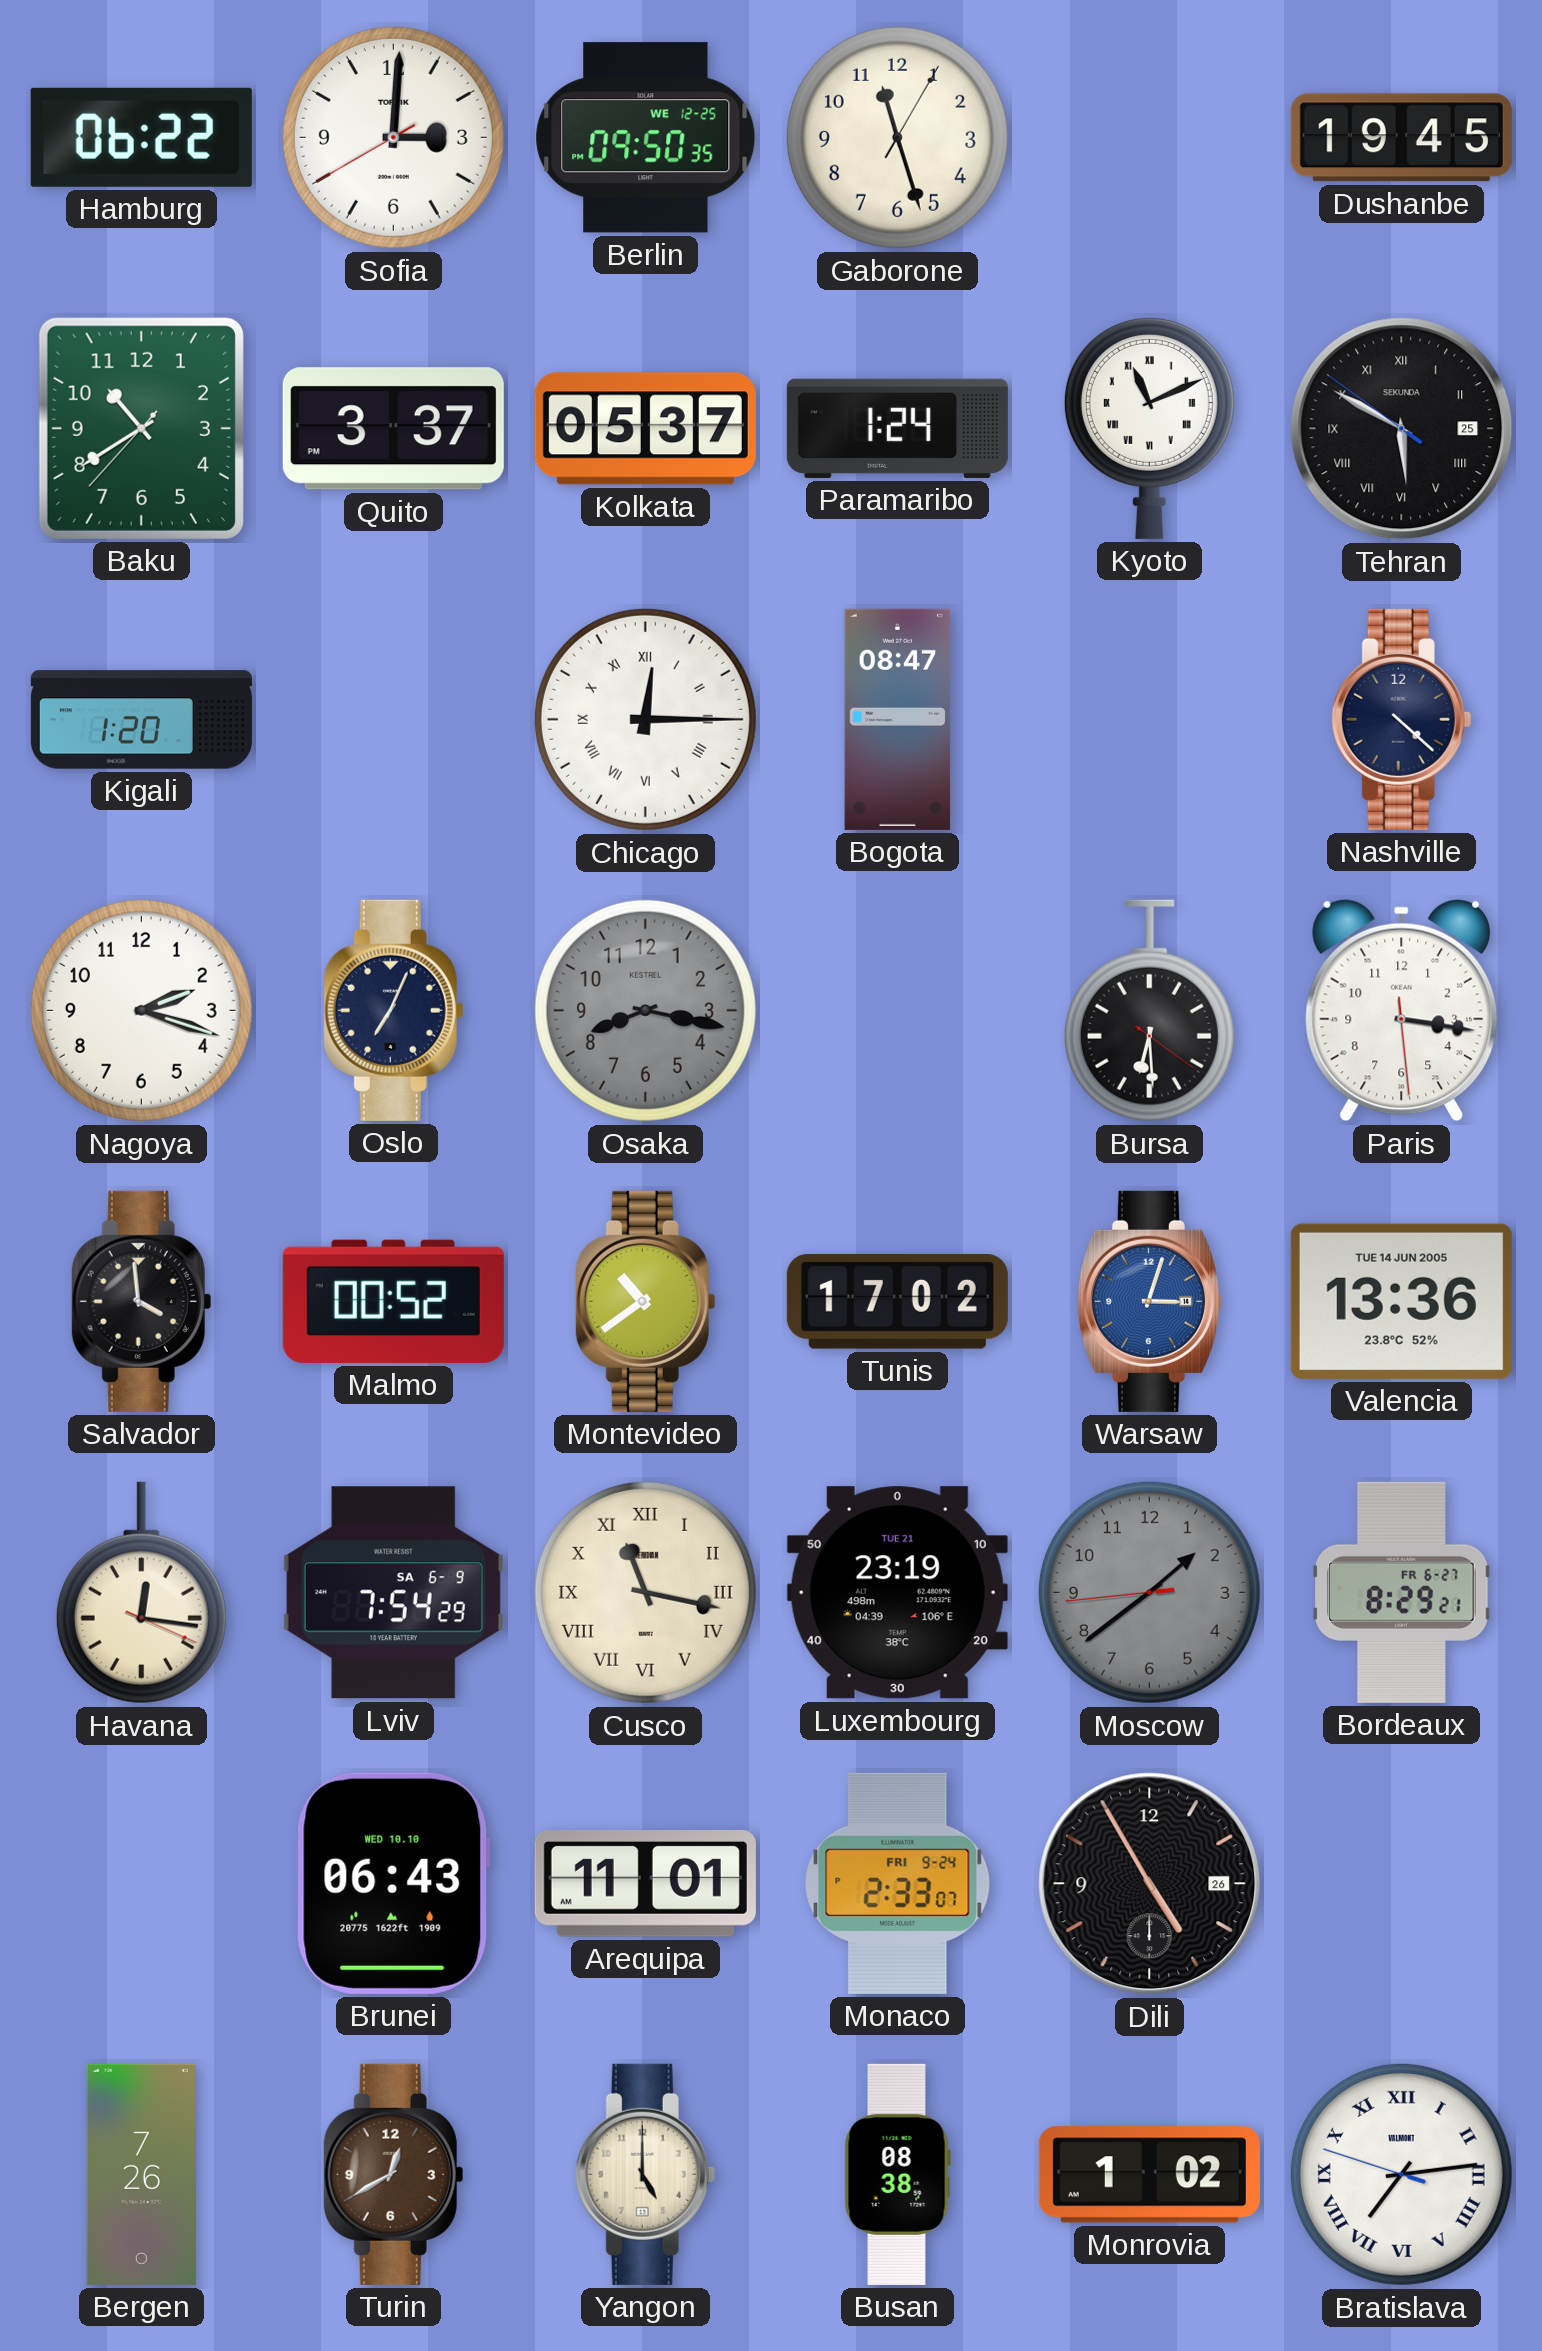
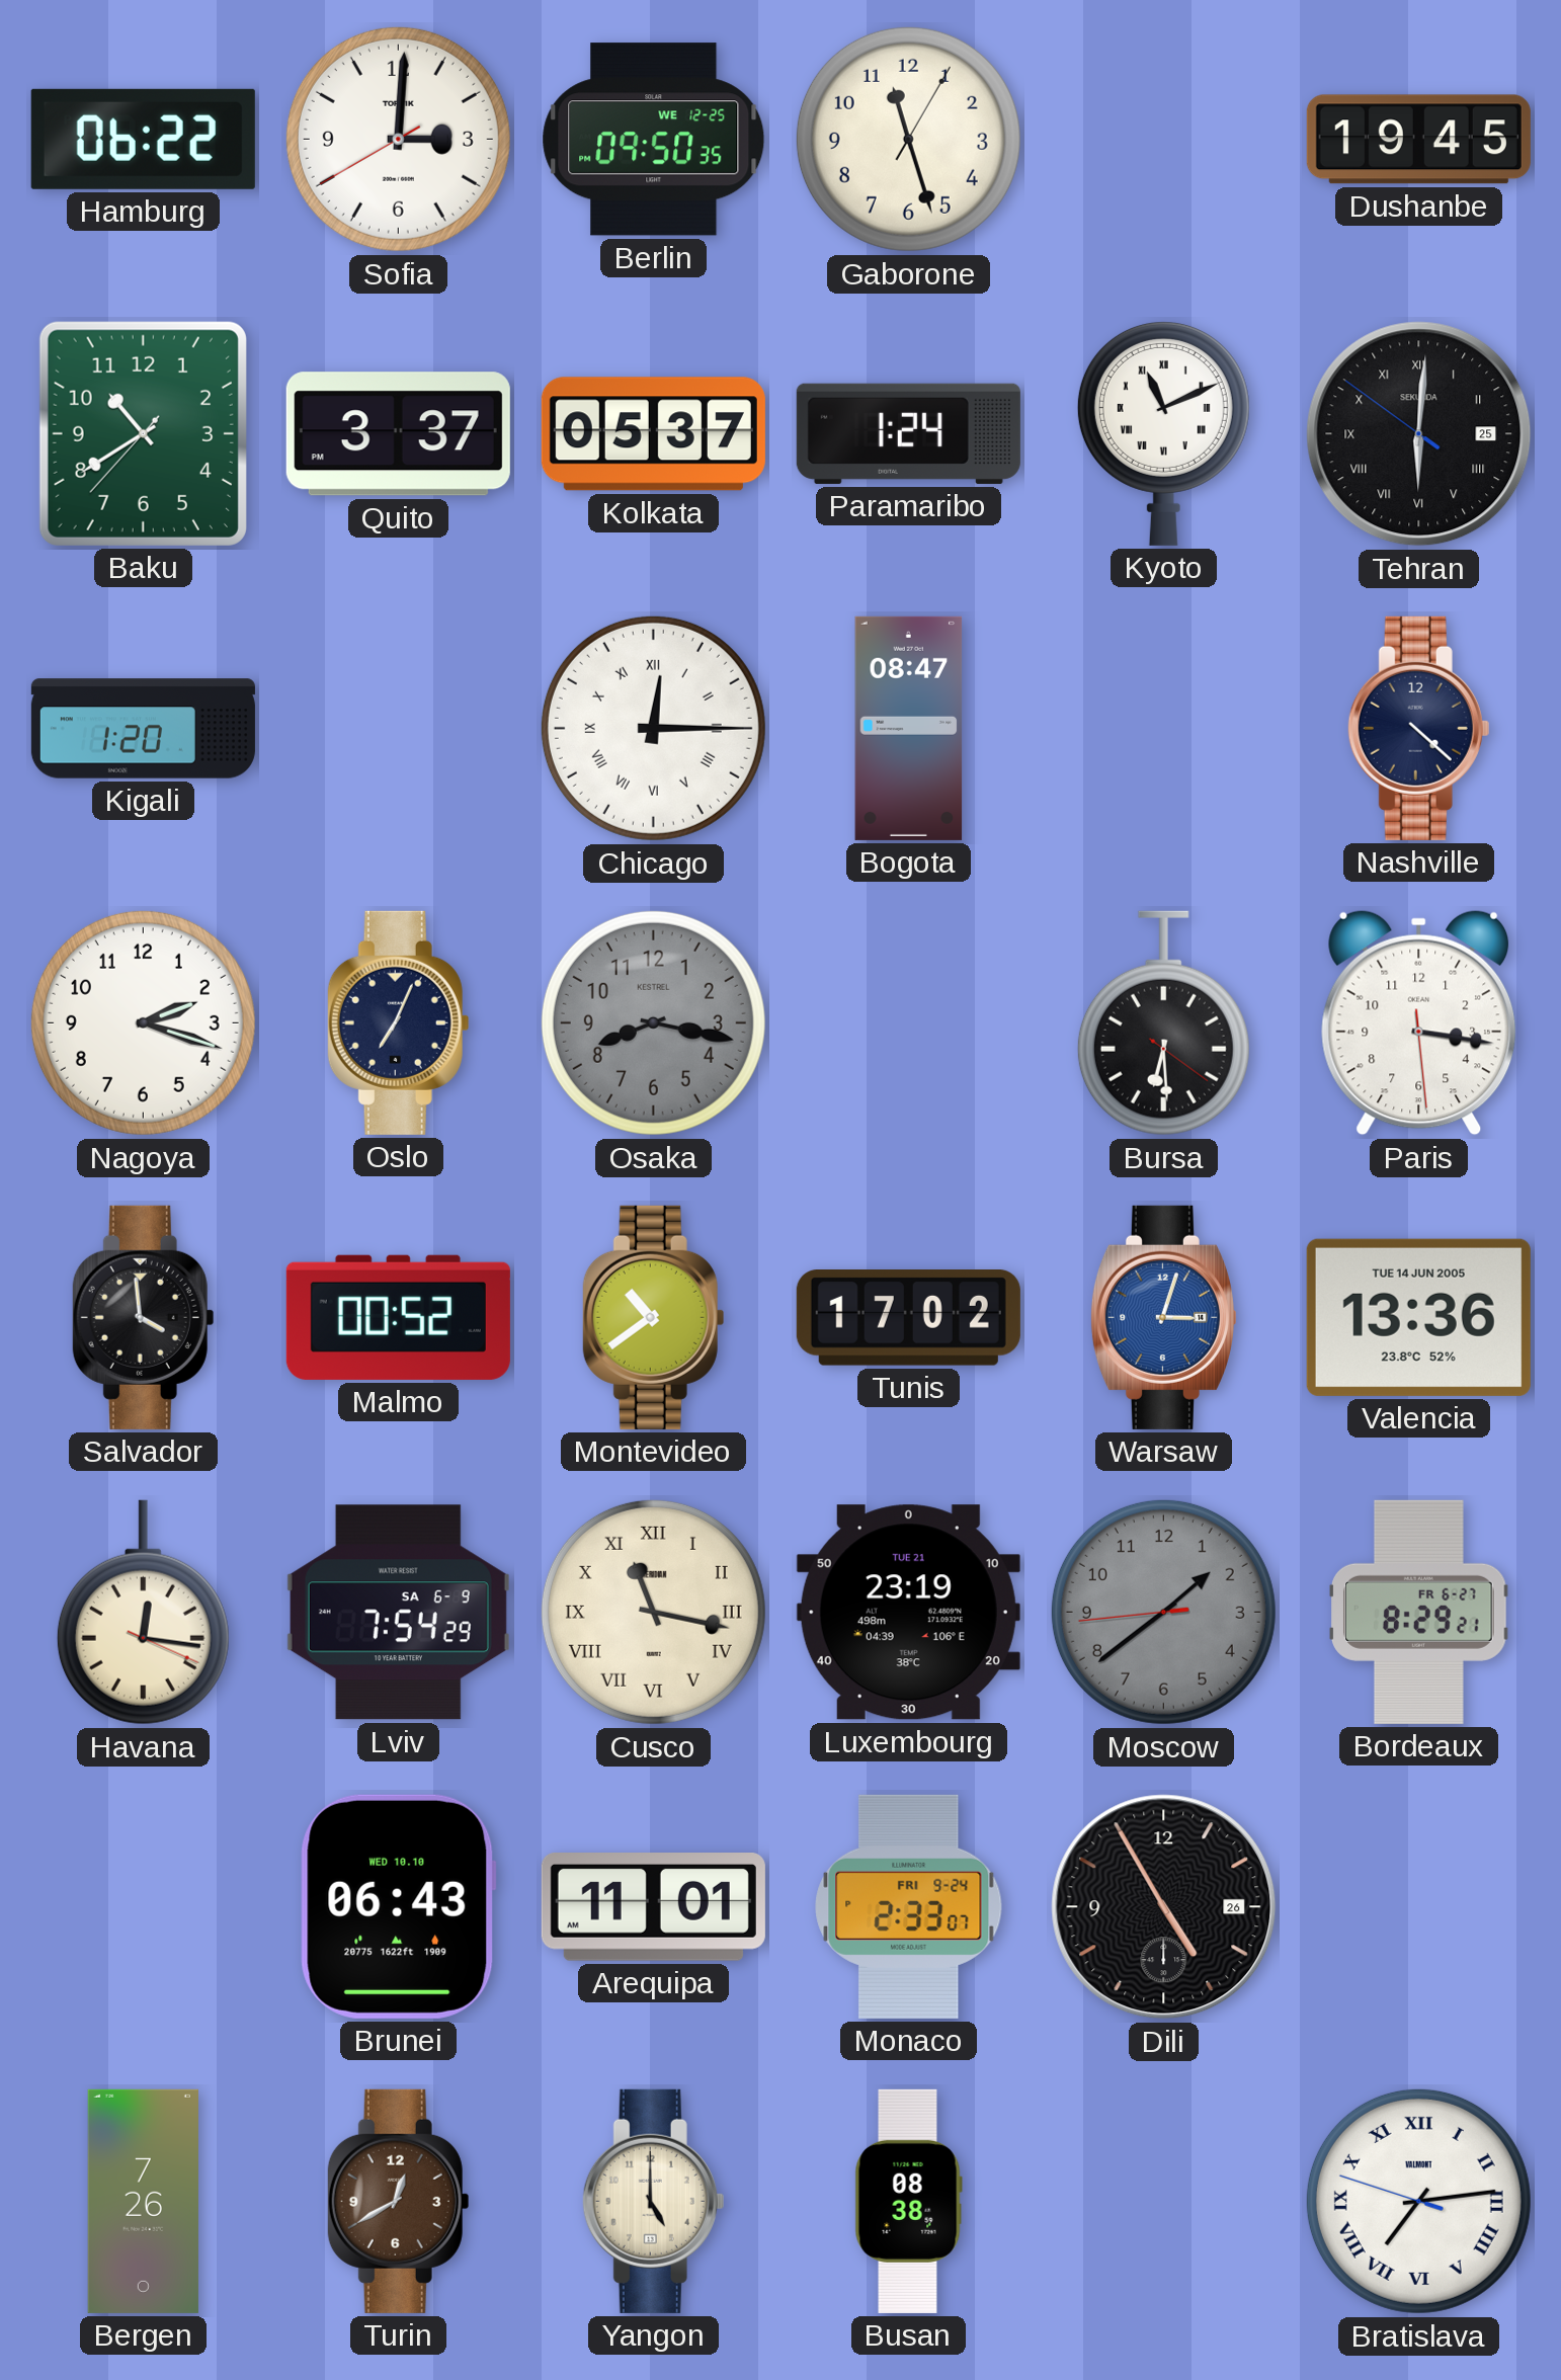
Tehran: 5:49 -> 6:00 (1419, 434)
Monrovia: 1:02 -> none (1149, 2175)
